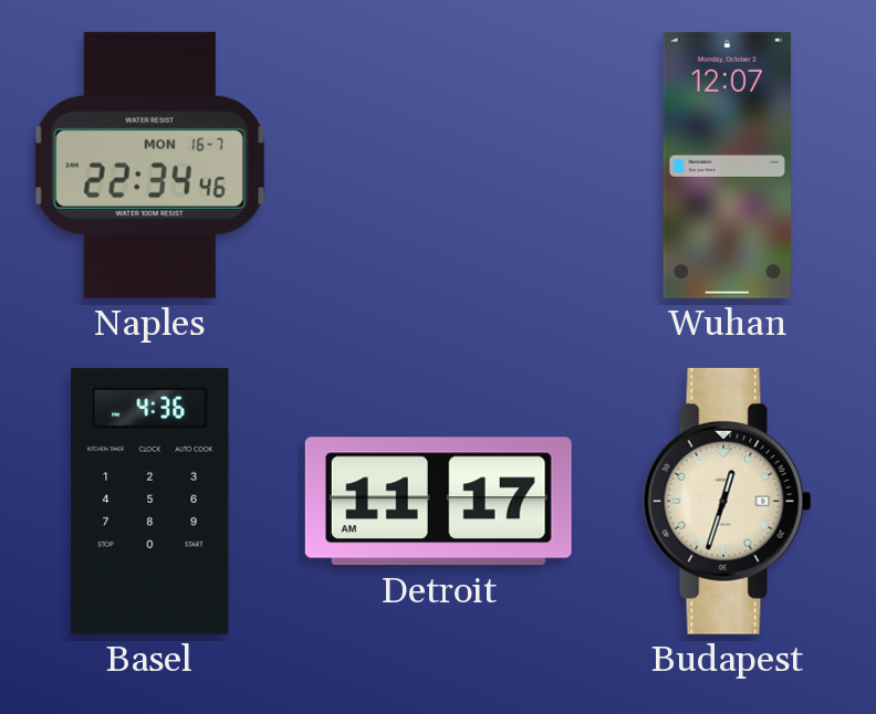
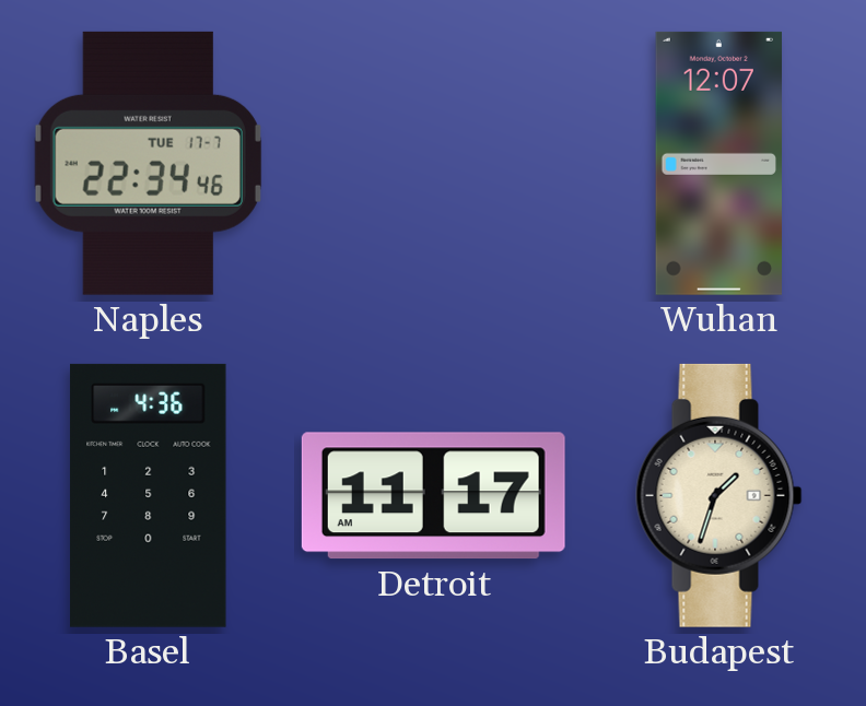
Naples date: MON 16-7 -> TUE 17-7 (148, 163)
Budapest: 12:33 -> 1:33 (719, 495)
